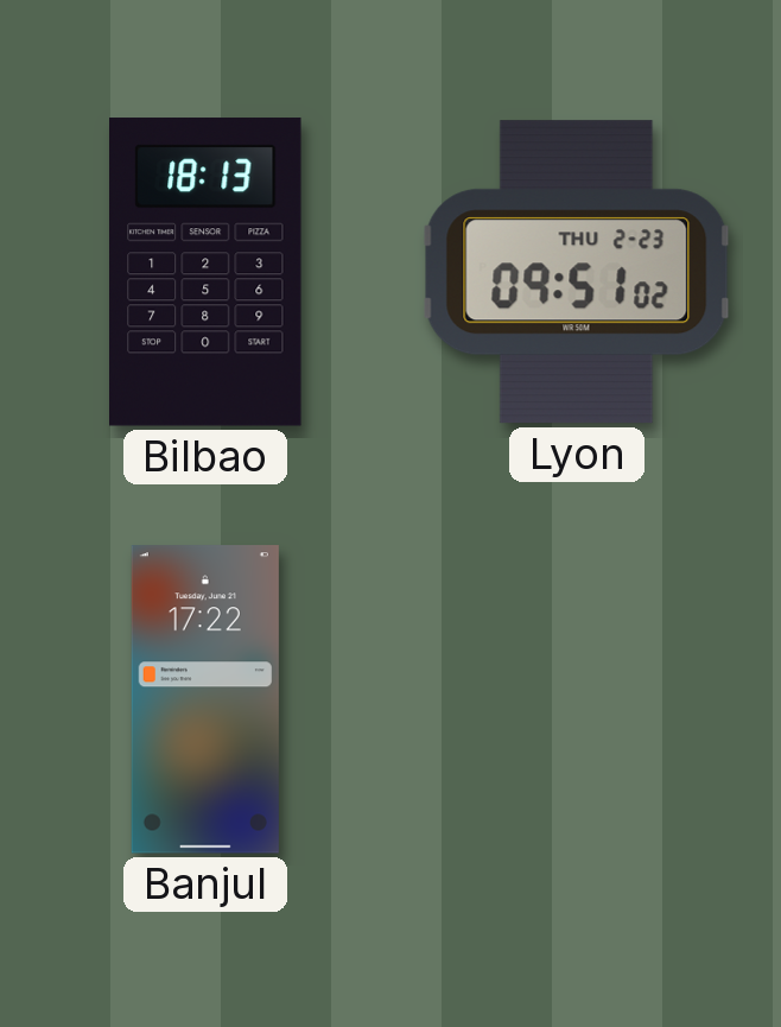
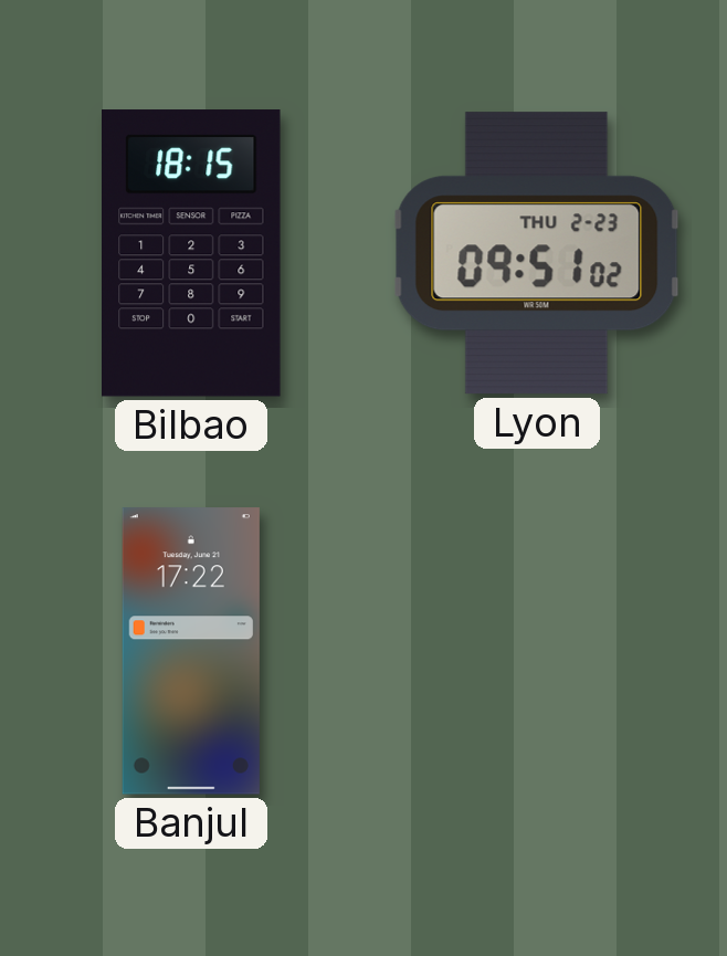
Bilbao: 18:13 -> 18:15 (192, 253)
